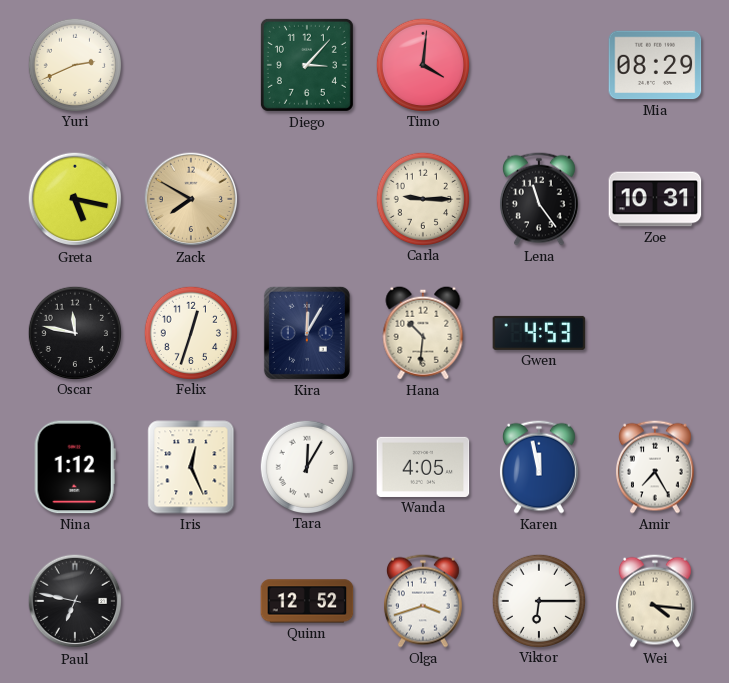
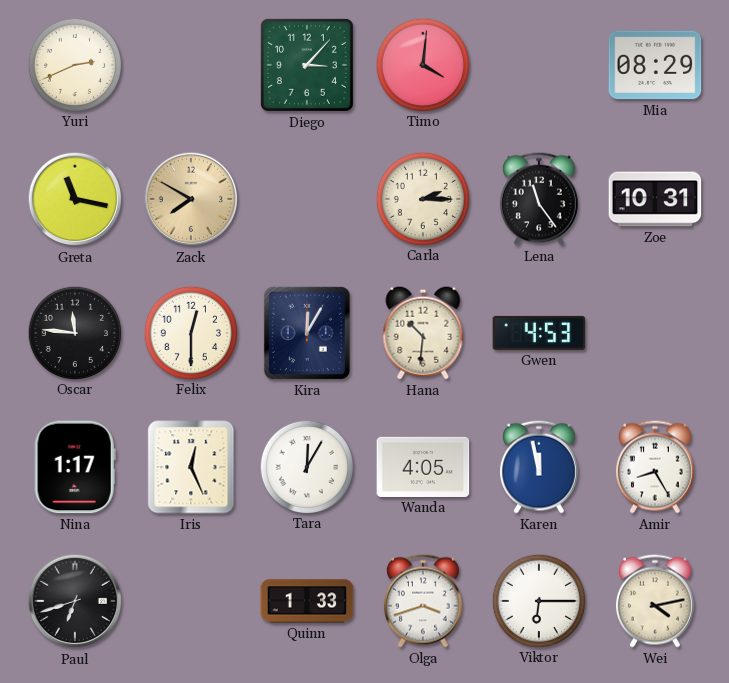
Greta: 5:17 -> 11:17 (75, 199)
Carla: 9:15 -> 2:15 (422, 198)
Oscar: 11:47 -> 11:46 (74, 332)
Felix: 12:33 -> 12:30 (190, 332)
Nina: 1:12 -> 1:17 (75, 467)
Amir: 7:25 -> 8:25 (655, 467)
Paul: 6:47 -> 6:42 (75, 601)
Quinn: 12:52 -> 1:33 (307, 601)
Wei: 4:16 -> 4:13 (655, 601)
